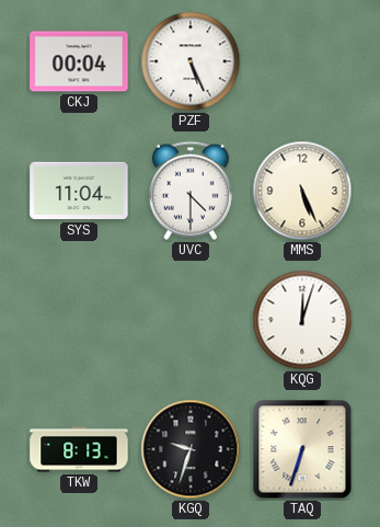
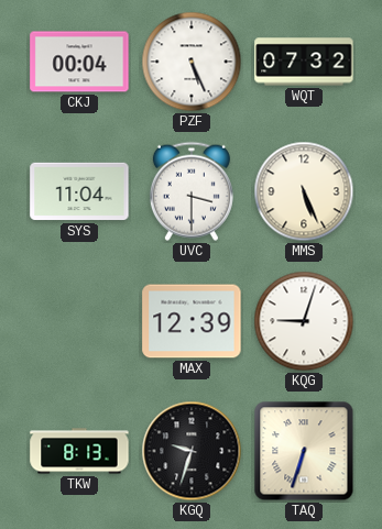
WQT: none -> 07:32 (304, 62)
UVC: 4:30 -> 3:30 (192, 191)
MAX: none -> 12:39 (192, 321)
KQG: 12:03 -> 9:03 (304, 321)
